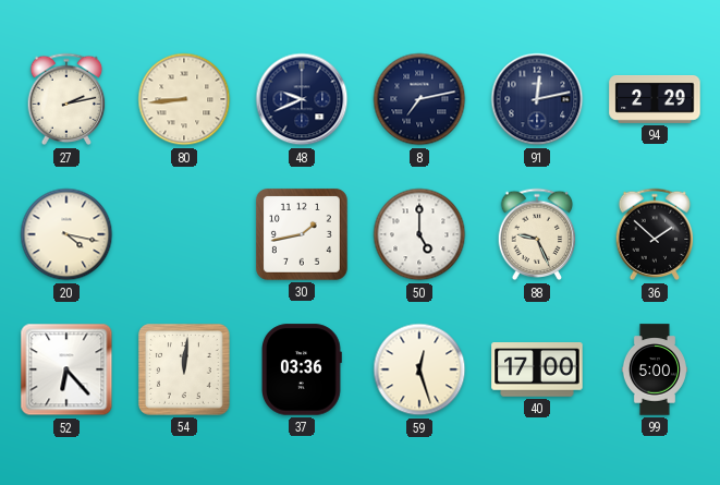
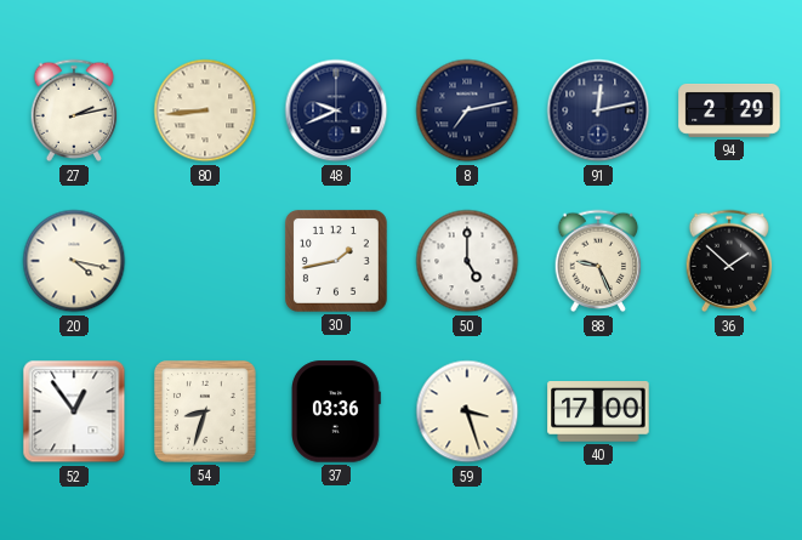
52: 6:23 -> 12:54 (74, 411)
54: 12:01 -> 8:33 (205, 411)
59: 12:27 -> 3:27 (467, 411)
99: 5:00 -> none (655, 369)
